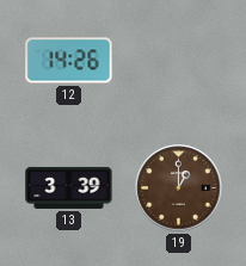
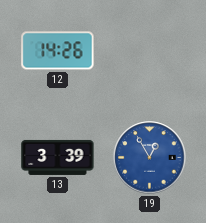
19: 1:00 -> 12:55 (150, 158)
19 dial: brown -> blue (150, 158)
